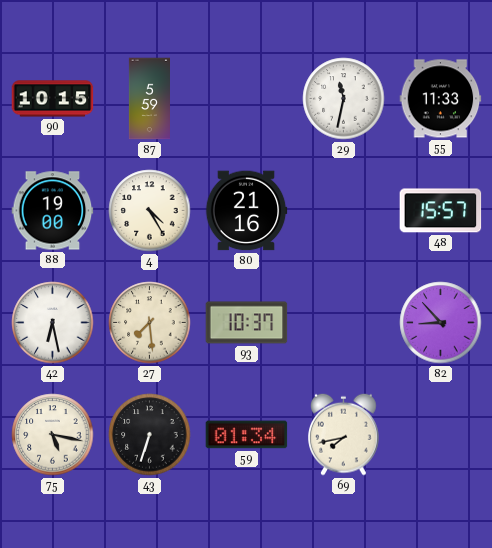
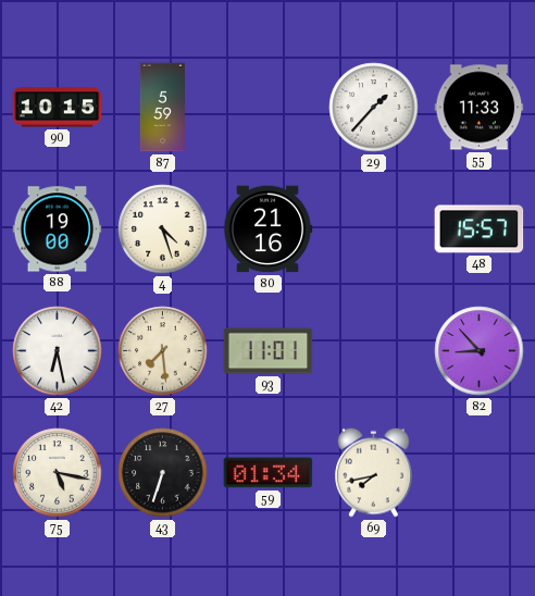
29: 11:32 -> 1:37 (374, 108)
4: 4:25 -> 4:27 (163, 229)
93: 10:37 -> 11:01 (269, 351)
